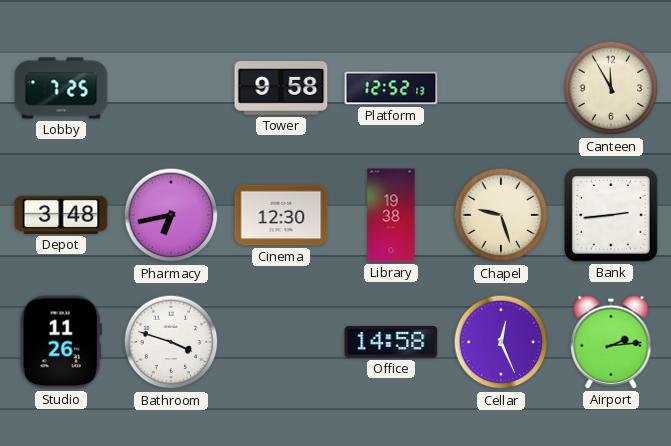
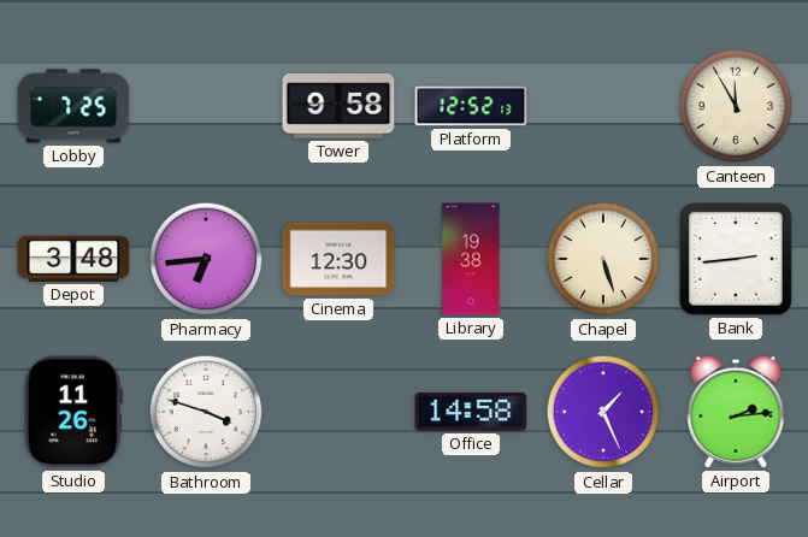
Pharmacy: 6:43 -> 6:44 (206, 259)
Chapel: 9:27 -> 5:27 (603, 259)
Cellar: 12:26 -> 1:26 (603, 412)
